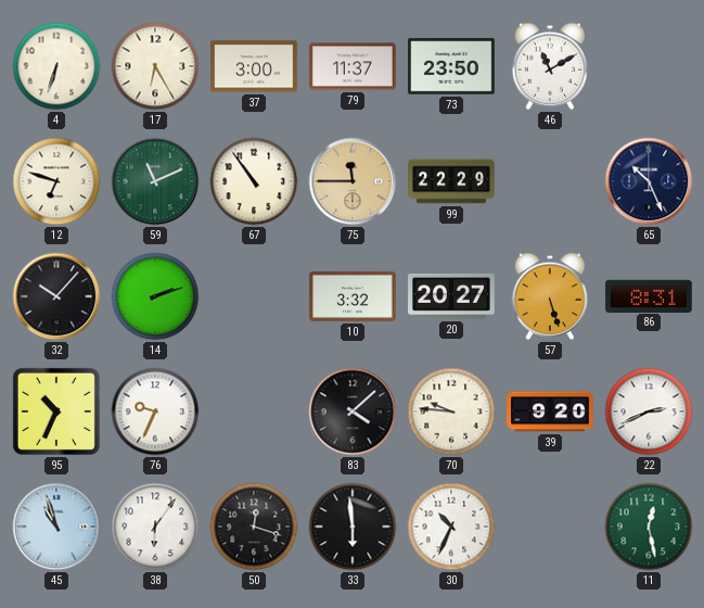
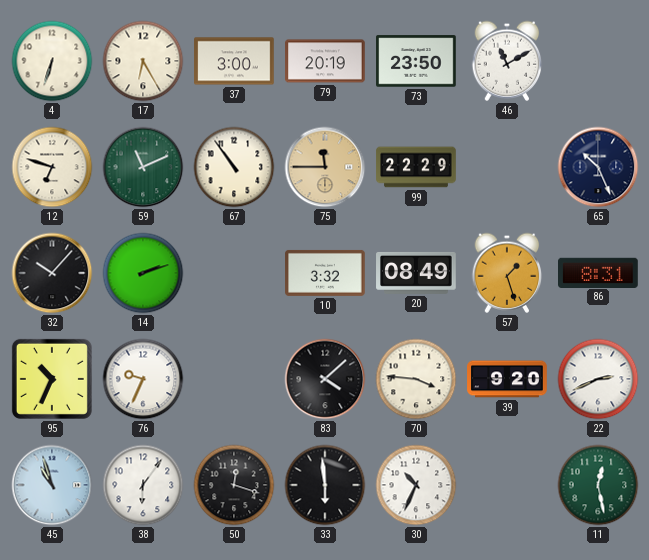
79: 11:37 -> 20:19 (325, 61)
20: 20:27 -> 08:49 (416, 273)
57: 5:27 -> 1:27 (507, 273)
70: 9:46 -> 3:46 (416, 379)
